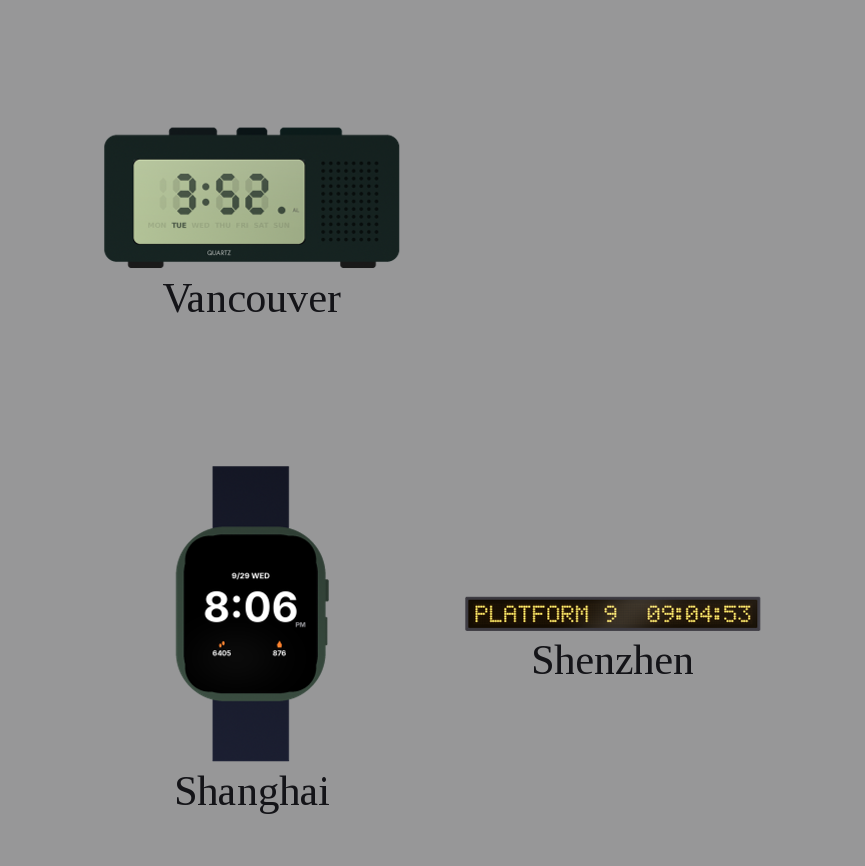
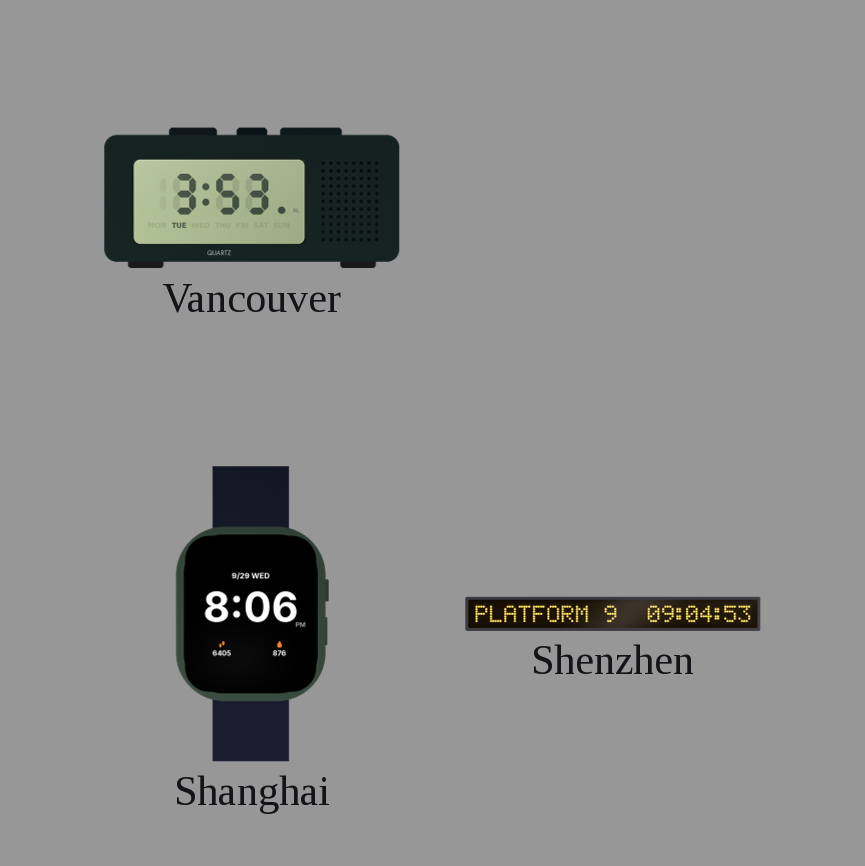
Vancouver: 3:52 -> 3:53 (252, 198)
